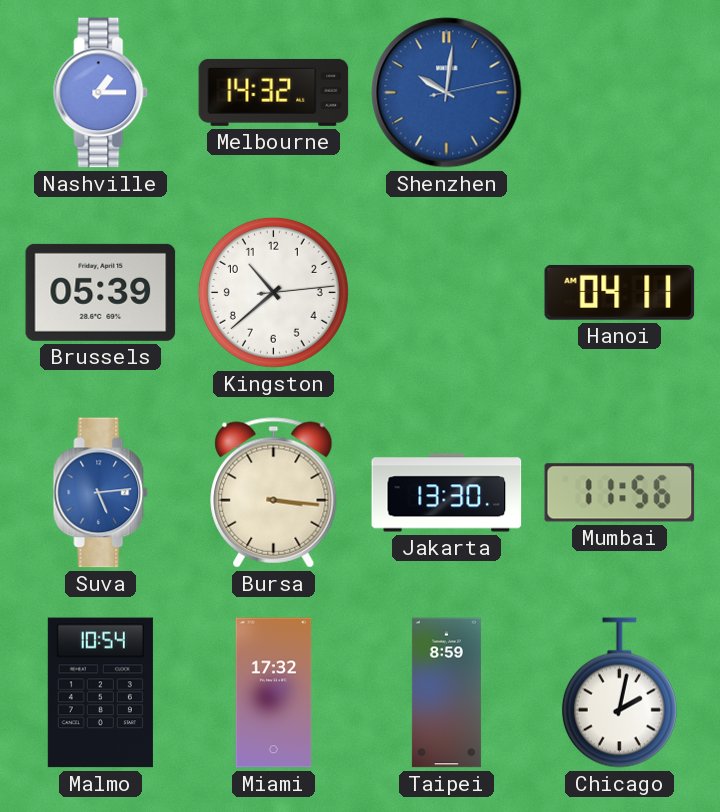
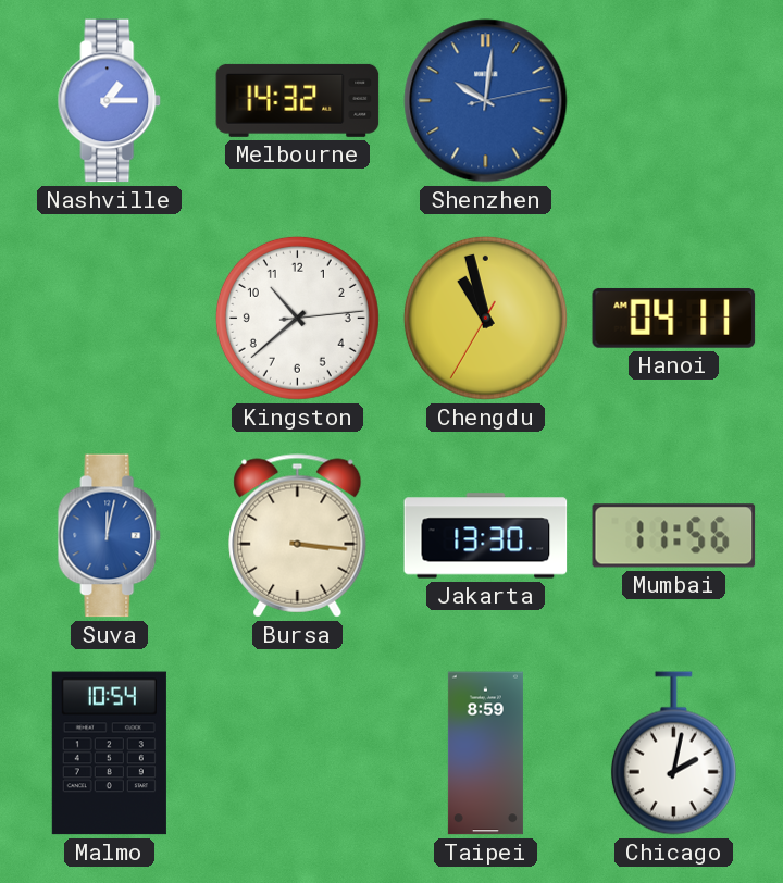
Brussels: 05:39 -> none (101, 292)
Chengdu: none -> 10:57 (485, 318)
Suva: 5:14 -> 12:02 (110, 536)
Miami: 17:32 -> none (274, 693)
